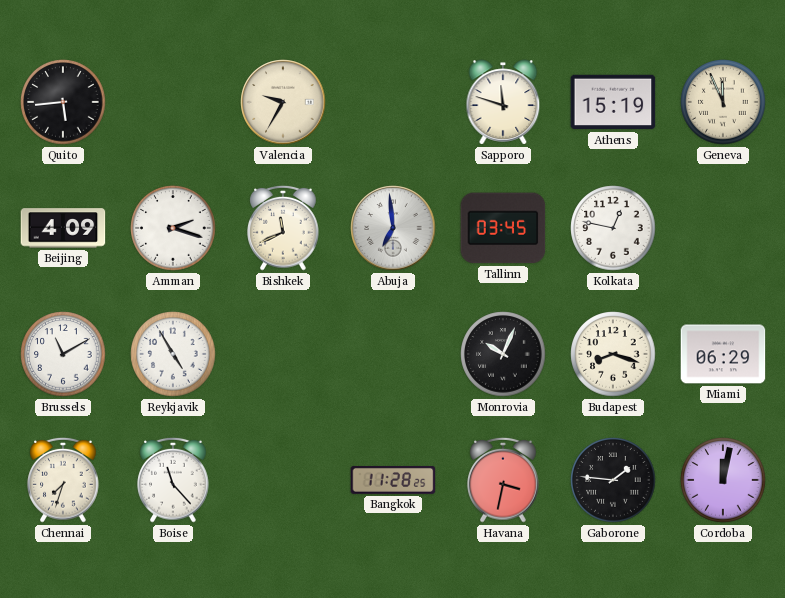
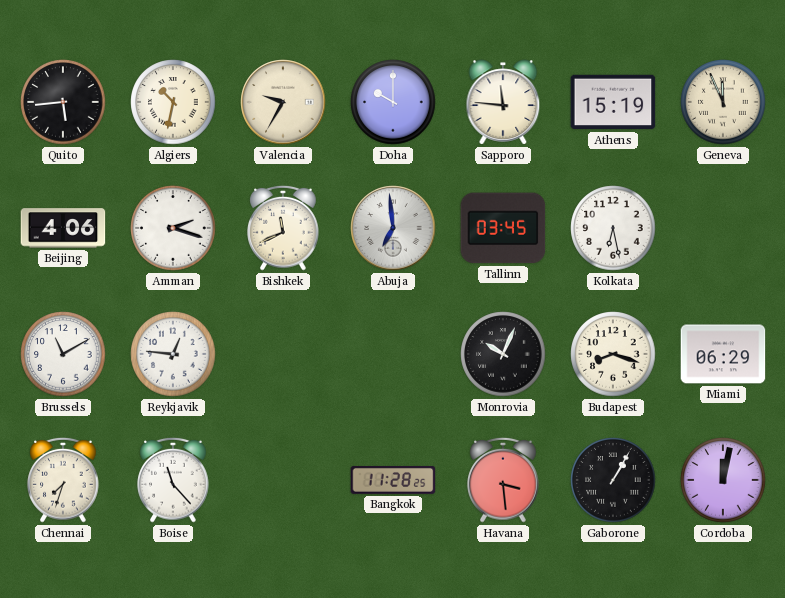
Algiers: none -> 10:32 (173, 102)
Doha: none -> 10:00 (393, 102)
Sapporo: 11:48 -> 11:46 (503, 102)
Beijing: 4:09 -> 4:06 (63, 228)
Kolkata: 12:47 -> 6:28 (613, 228)
Reykjavik: 4:55 -> 12:46 (173, 354)
Havana: 3:32 -> 3:29 (503, 480)
Gaborone: 1:46 -> 1:05 (613, 480)
